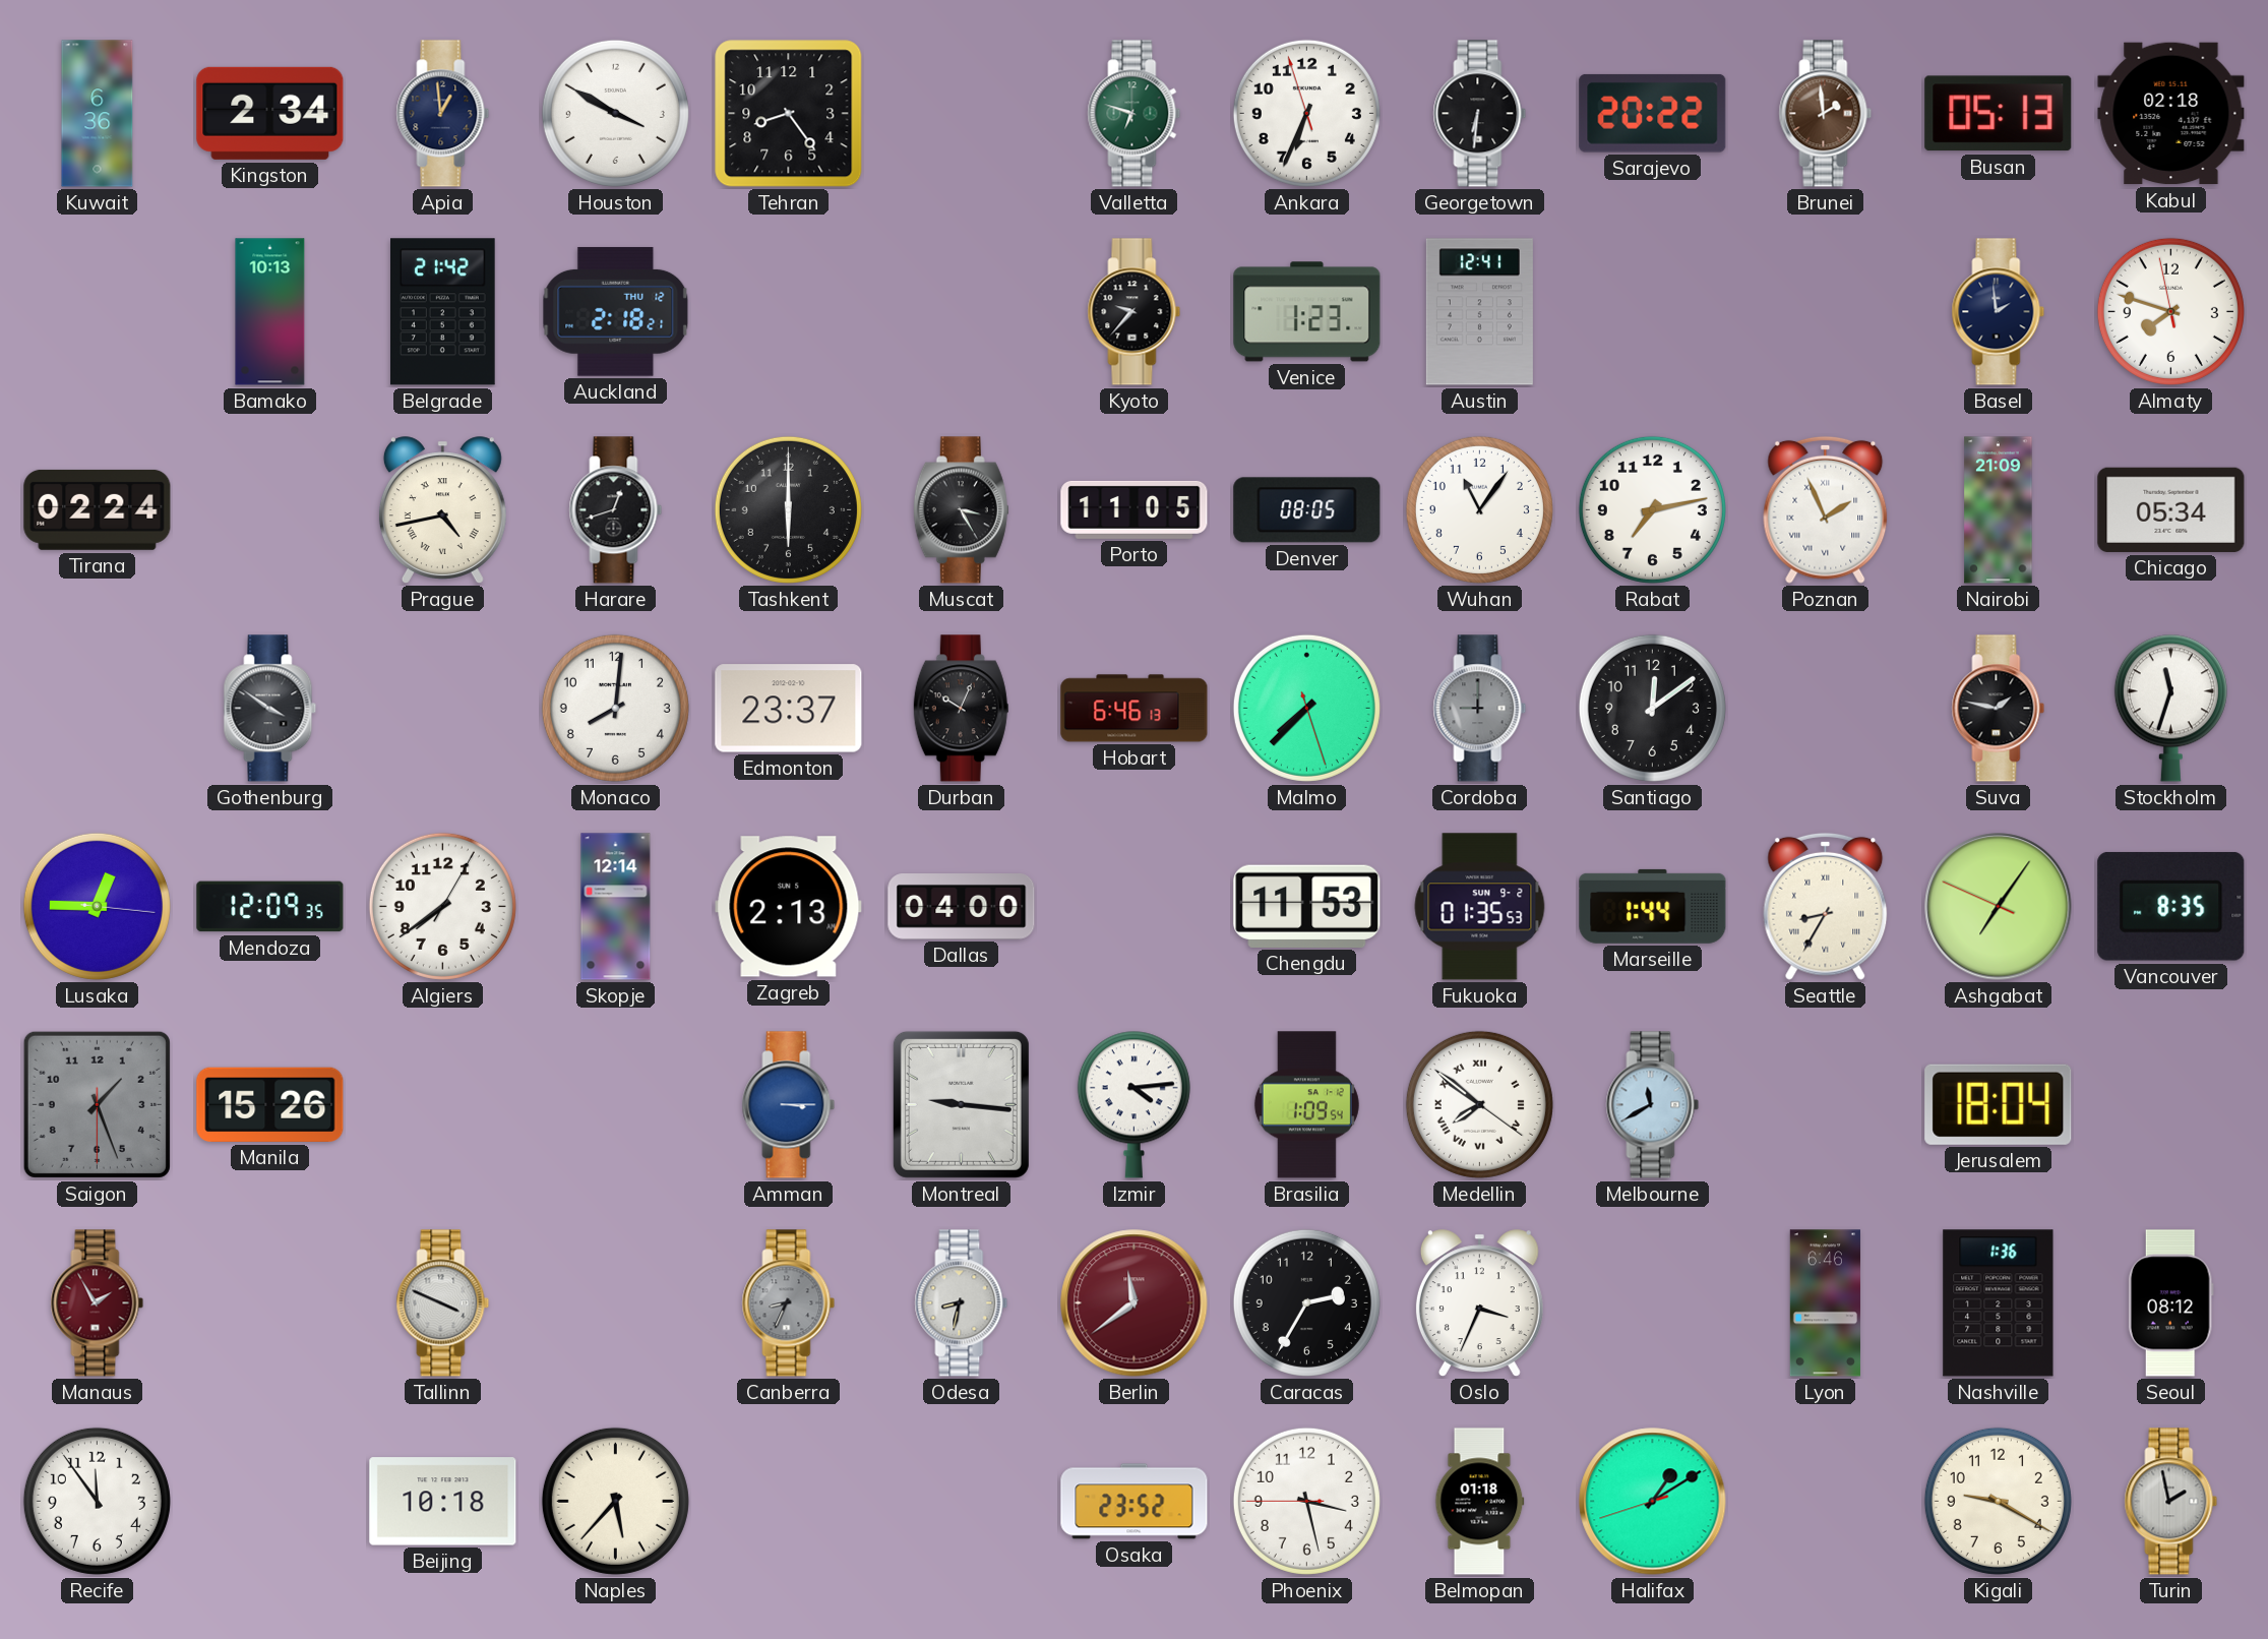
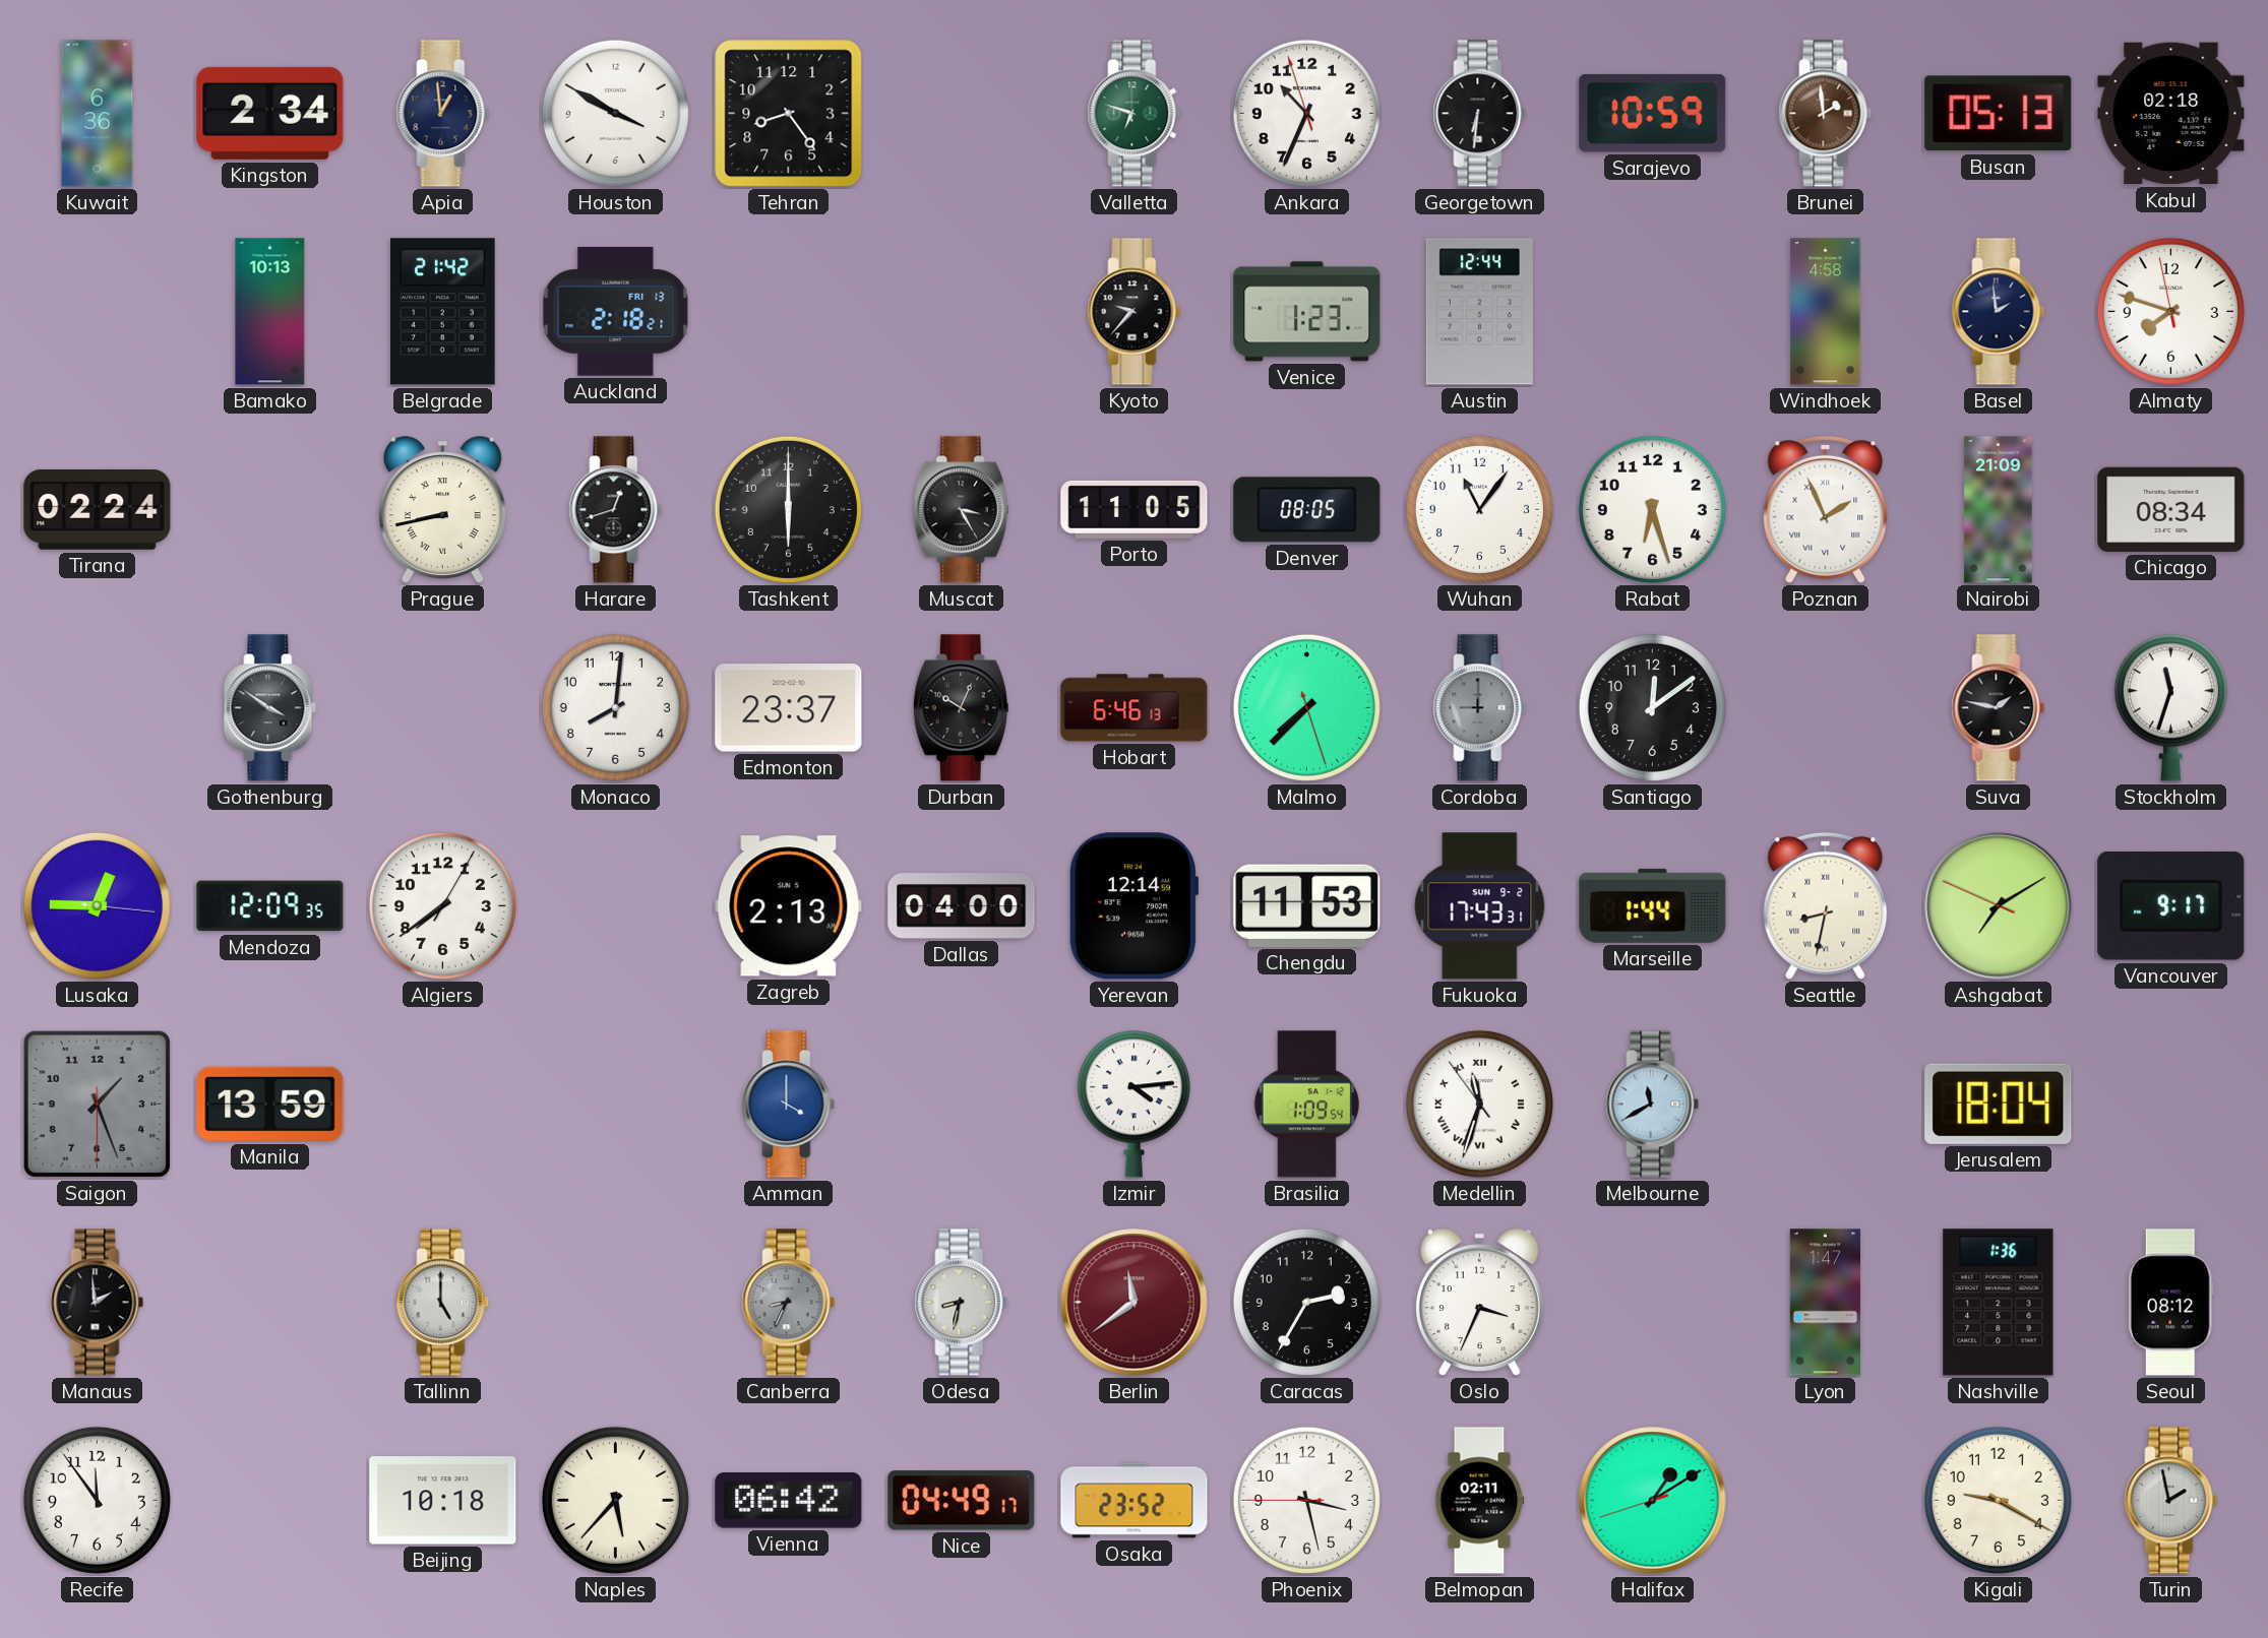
Ankara: 6:33 -> 10:33 (1306, 113)
Sarajevo: 20:22 -> 10:59 (1653, 113)
Auckland date: THU 12 -> FRI 13 (616, 311)
Austin: 12:41 -> 12:44 (1479, 312)
Windhoek: none -> 4:58 (1826, 312)
Prague: 4:43 -> 8:43 (442, 510)
Rabat: 7:13 -> 6:27 (1652, 509)
Chicago: 05:34 -> 08:34 (2171, 509)
Skopje: 12:14 -> none (616, 907)
Yerevan: none -> 12:14 (1132, 906)
Fukuoka: 01:35 -> 17:43 (1480, 906)
Seattle: 8:35 -> 8:32 (1826, 905)
Ashgabat: 7:05 -> 7:09 (1999, 906)
Vancouver: 8:35 -> 9:17 (2171, 905)
Manila: 15:26 -> 13:59 (270, 1104)
Amman: 3:15 -> 4:00 (789, 1105)
Montreal: 9:16 -> none (961, 1104)
Medellin: 7:51 -> 11:32 (1479, 1104)
Manaus: 1:55 -> 1:59 (98, 1303)
Manaus dial: burgundy -> black (98, 1303)
Tallinn: 3:49 -> 5:00 (443, 1303)
Lyon: 6:46 -> 1:47 (1825, 1303)
Vienna: none -> 06:42 (789, 1501)
Nice: none -> 04:49 (962, 1501)
Belmopan: 01:18 -> 02:11 (1480, 1501)
